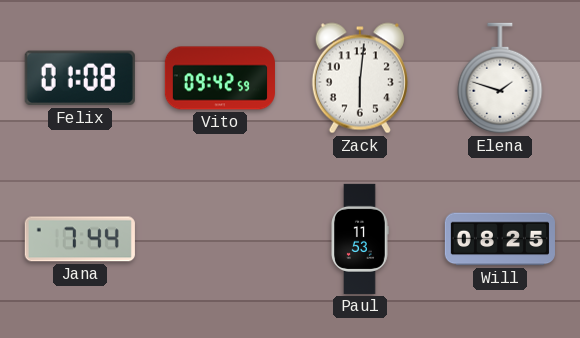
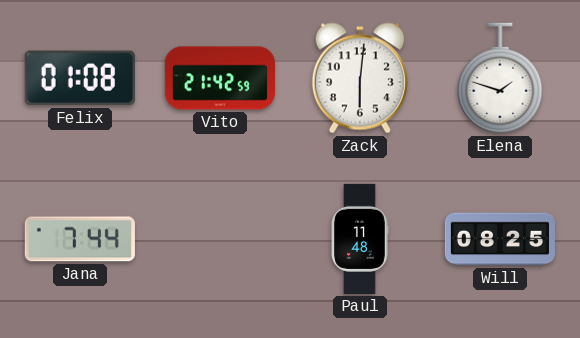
Vito: 09:42 -> 21:42 (220, 78)
Paul: 11:53 -> 11:48 (360, 239)
